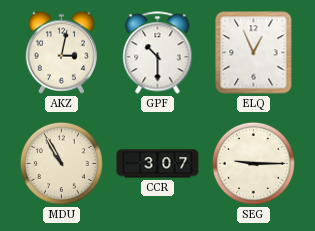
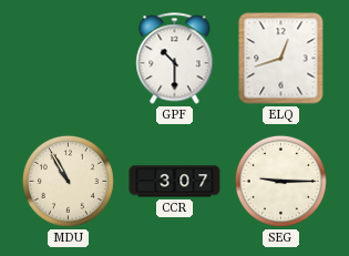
AKZ: 3:02 -> none (61, 52)
ELQ: 12:56 -> 12:42 (281, 59)
